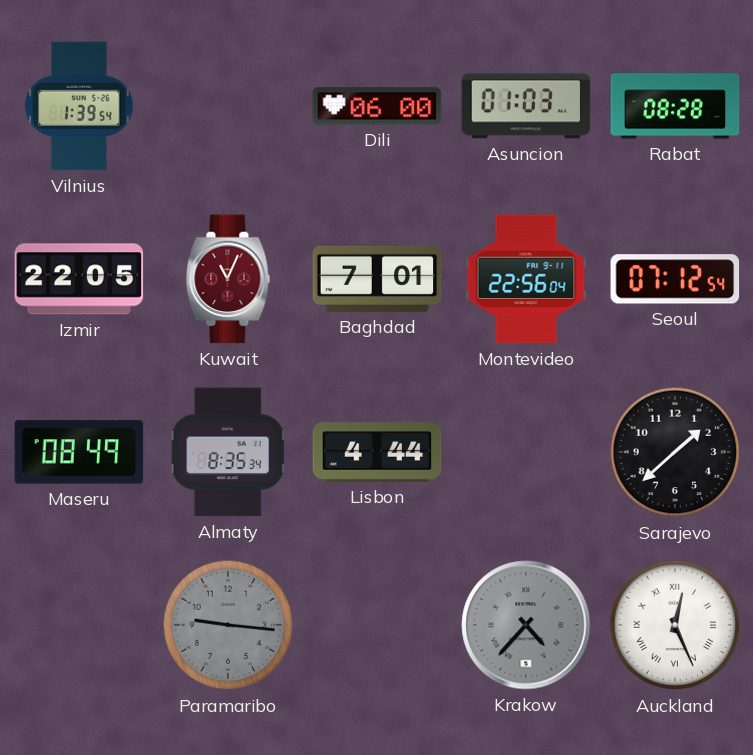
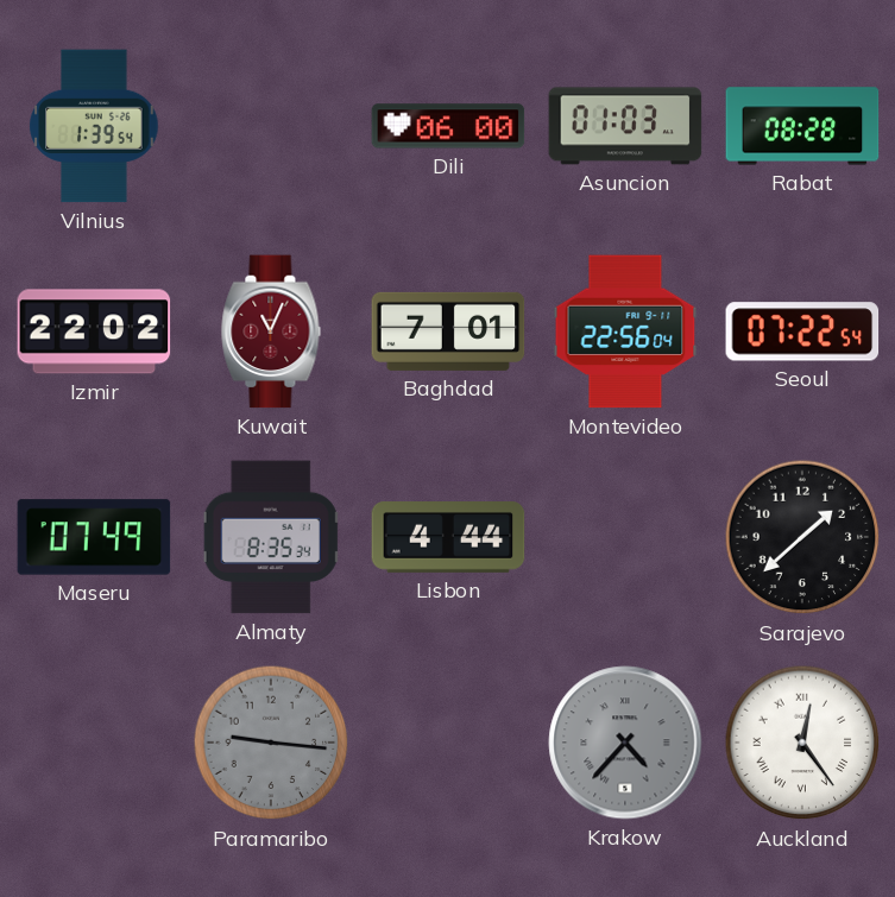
Izmir: 22:05 -> 22:02 (94, 331)
Seoul: 07:12 -> 07:22 (802, 331)
Maseru: 08:49 -> 07:49 (94, 537)
Auckland: 12:26 -> 12:24 (802, 743)
